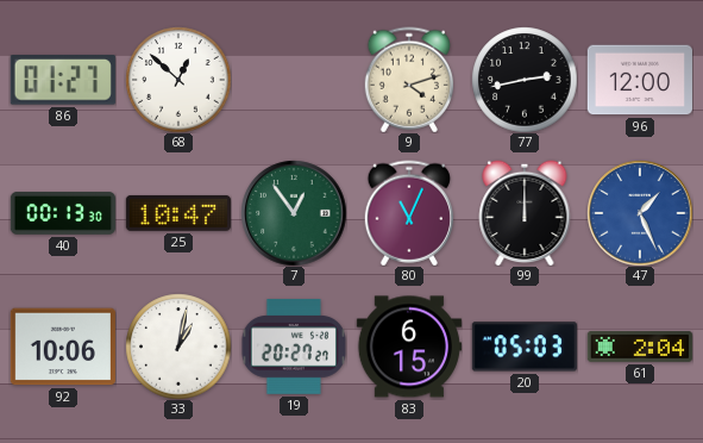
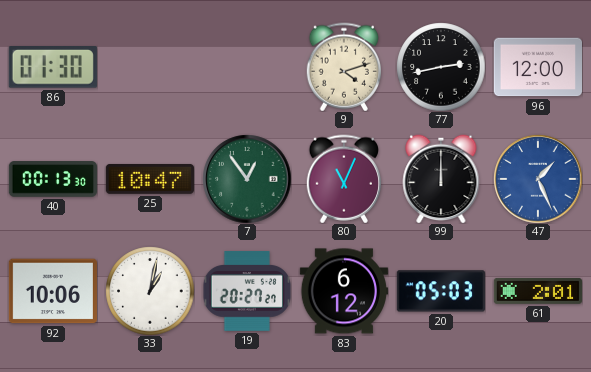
86: 01:27 -> 01:30 (53, 67)
68: 12:52 -> none (178, 80)
83: 6:15 -> 6:12 (343, 291)
61: 2:04 -> 2:01 (537, 291)
